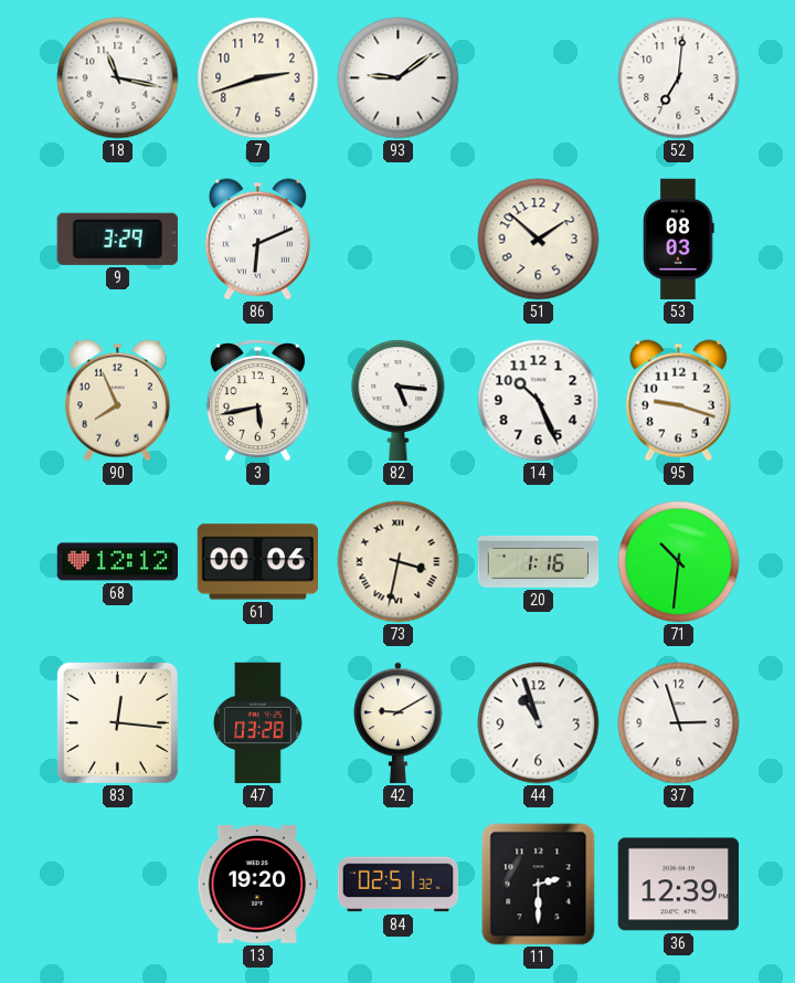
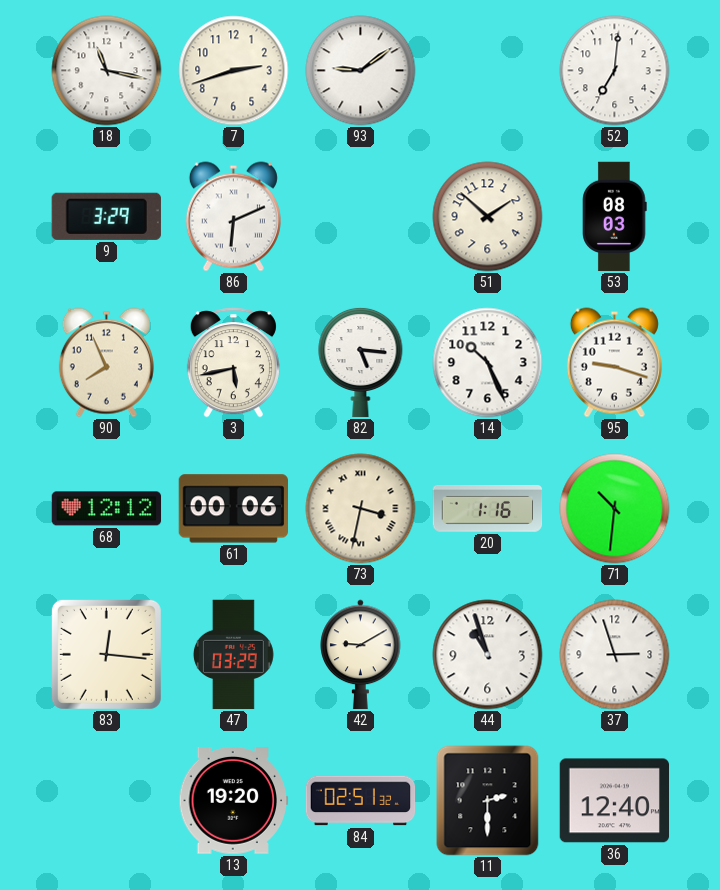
47: 03:28 -> 03:29 (233, 655)
36: 12:39 -> 12:40 (614, 801)
